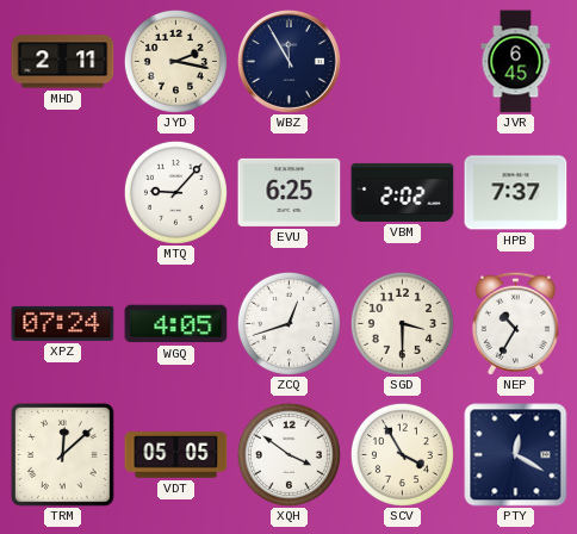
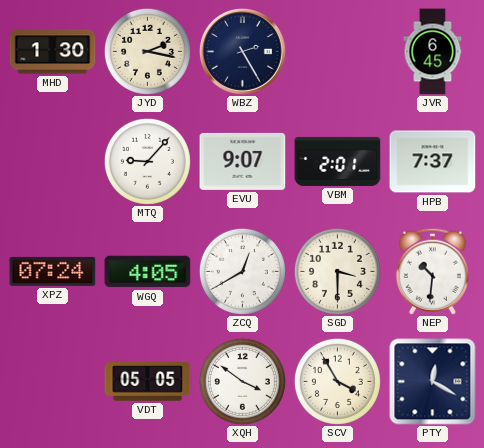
MHD: 2:11 -> 1:30 (53, 52)
WBZ: 11:55 -> 2:25 (242, 51)
EVU: 6:25 -> 9:07 (243, 161)
VBM: 2:02 -> 2:01 (338, 161)
ZCQ: 12:42 -> 12:40 (242, 271)
NEP: 10:35 -> 10:31 (432, 271)
TRM: 12:08 -> none (62, 454)
